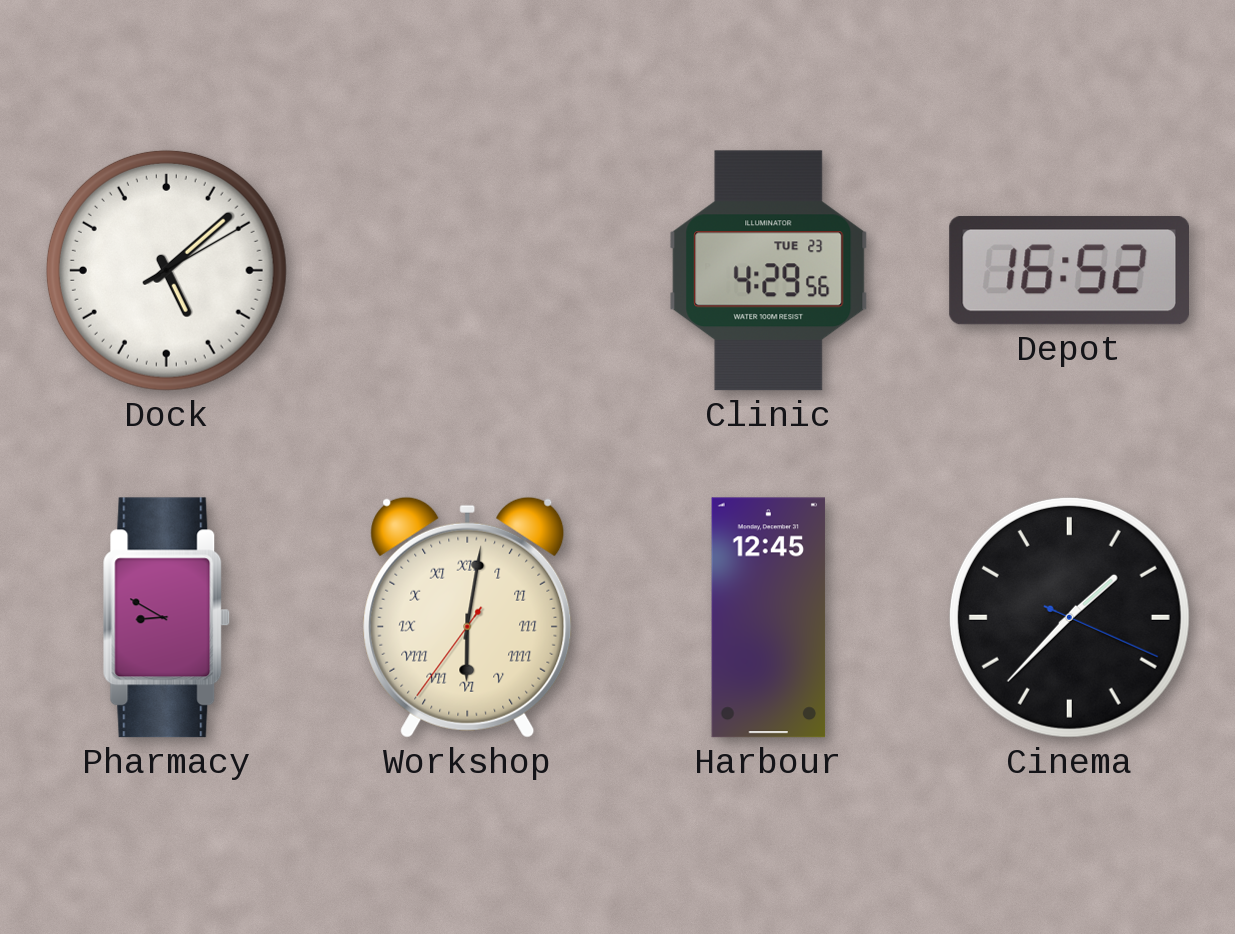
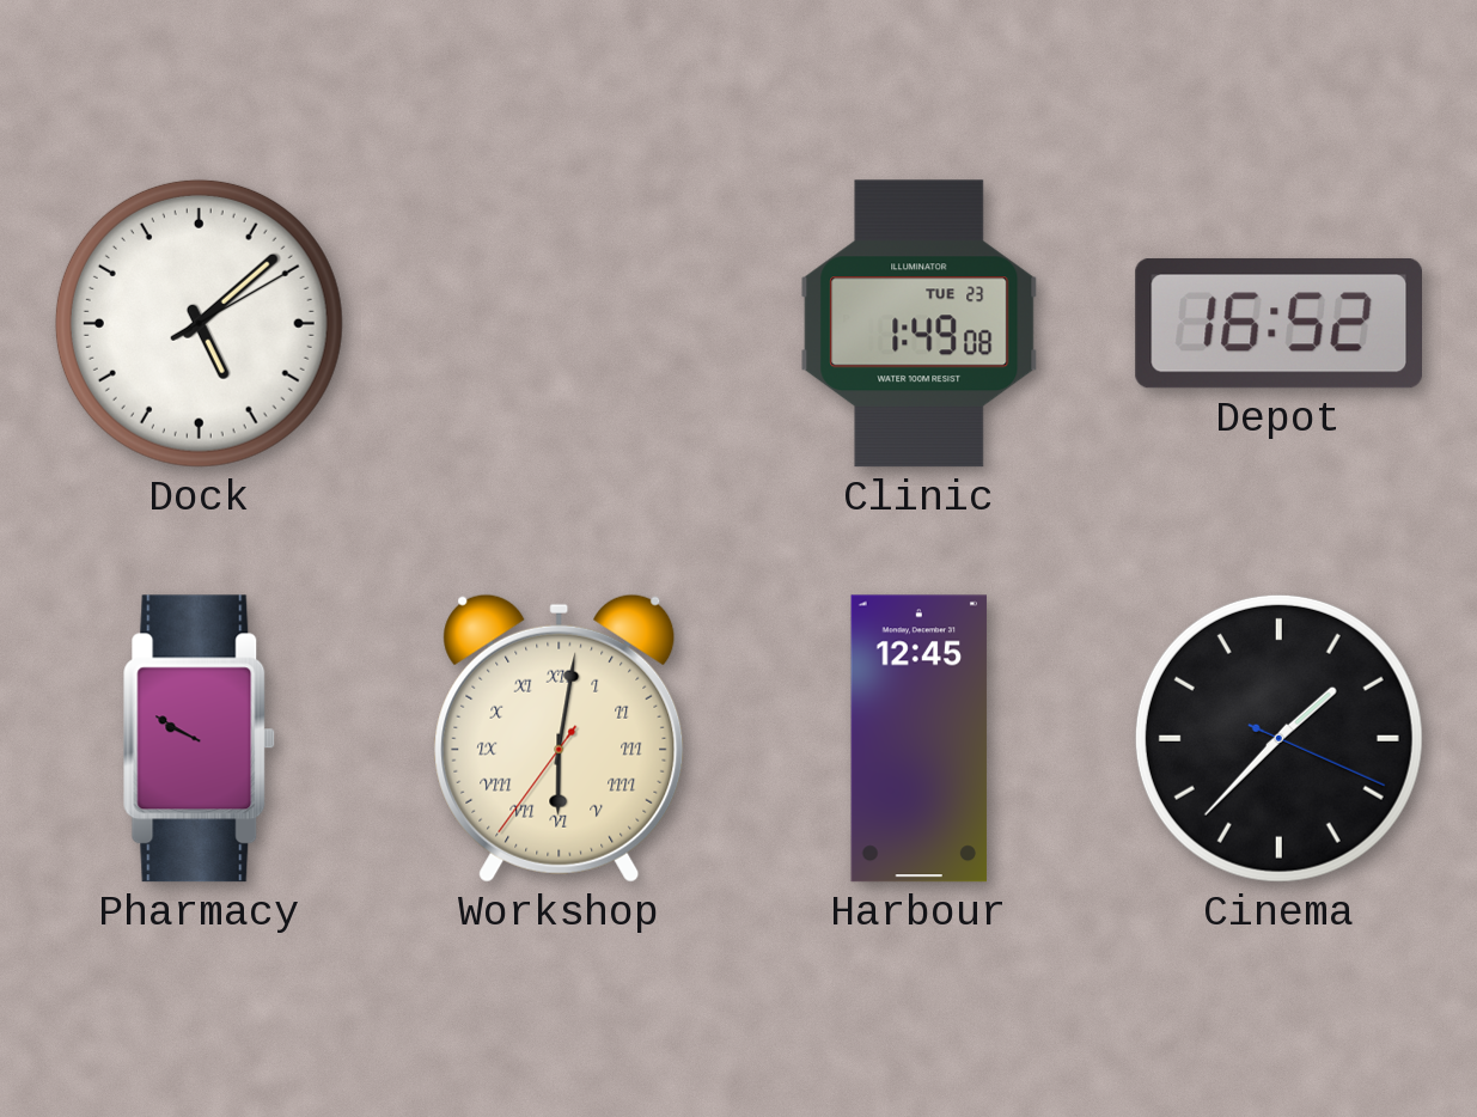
Clinic: 4:29 -> 1:49 (920, 324)
Pharmacy: 8:50 -> 9:50 (200, 739)
